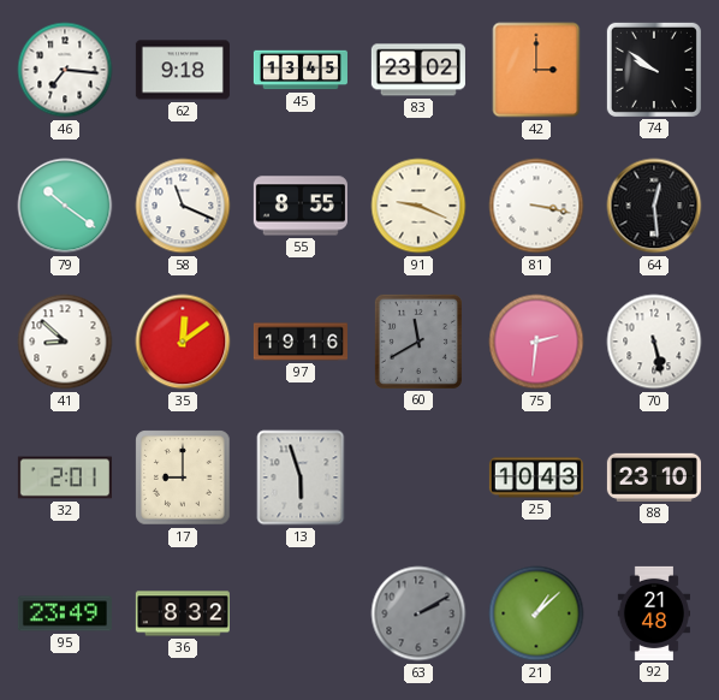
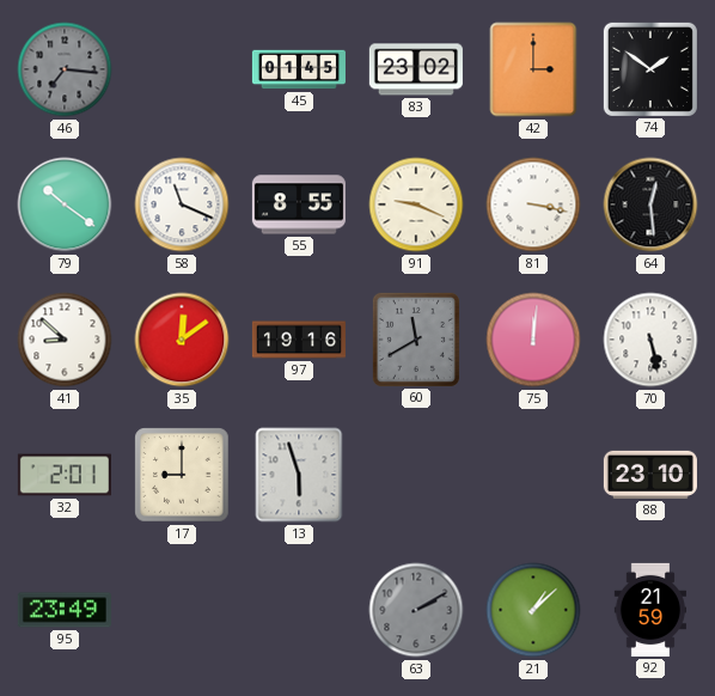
46 dial: white -> grey (65, 69)
62: 9:18 -> none (183, 70)
45: 13:45 -> 01:45 (299, 69)
74: 9:51 -> 1:51 (650, 69)
75: 2:31 -> 12:01 (533, 340)
25: 10:43 -> none (536, 477)
36: 8:32 -> none (183, 613)
92: 21:48 -> 21:59 (649, 610)
